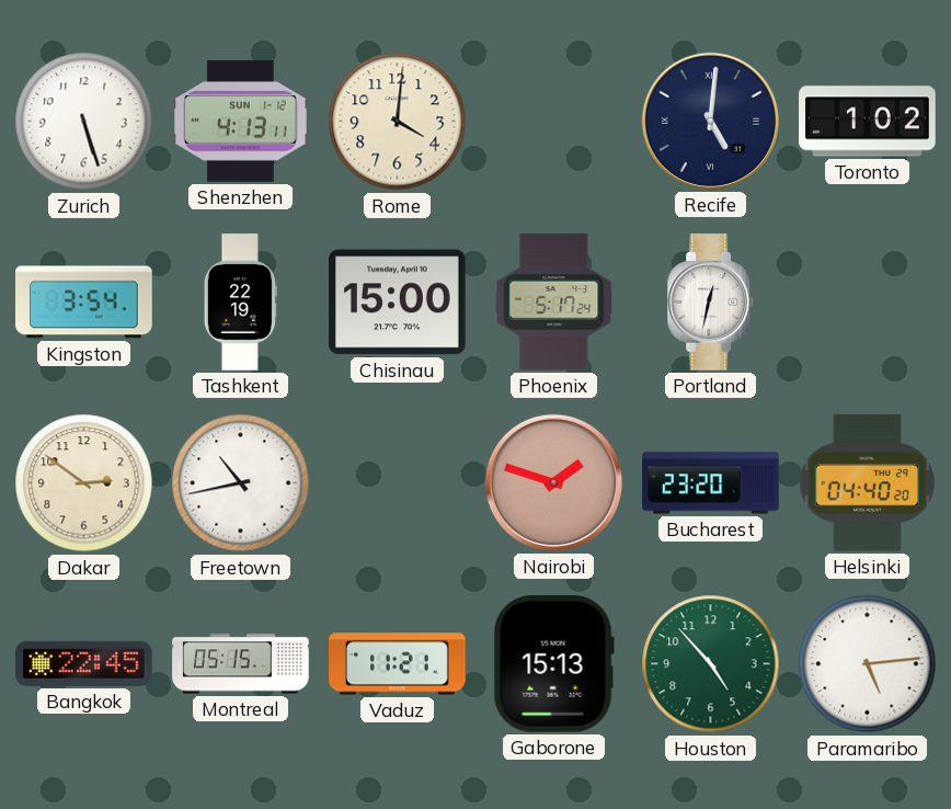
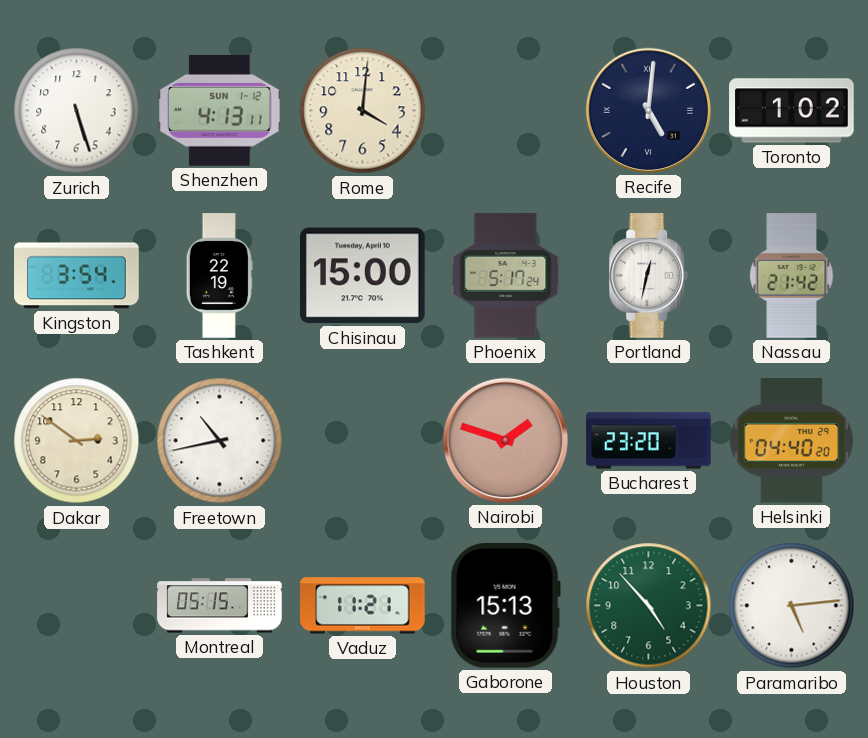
Nassau: none -> 21:42 (792, 276)
Bangkok: 22:45 -> none (84, 663)
